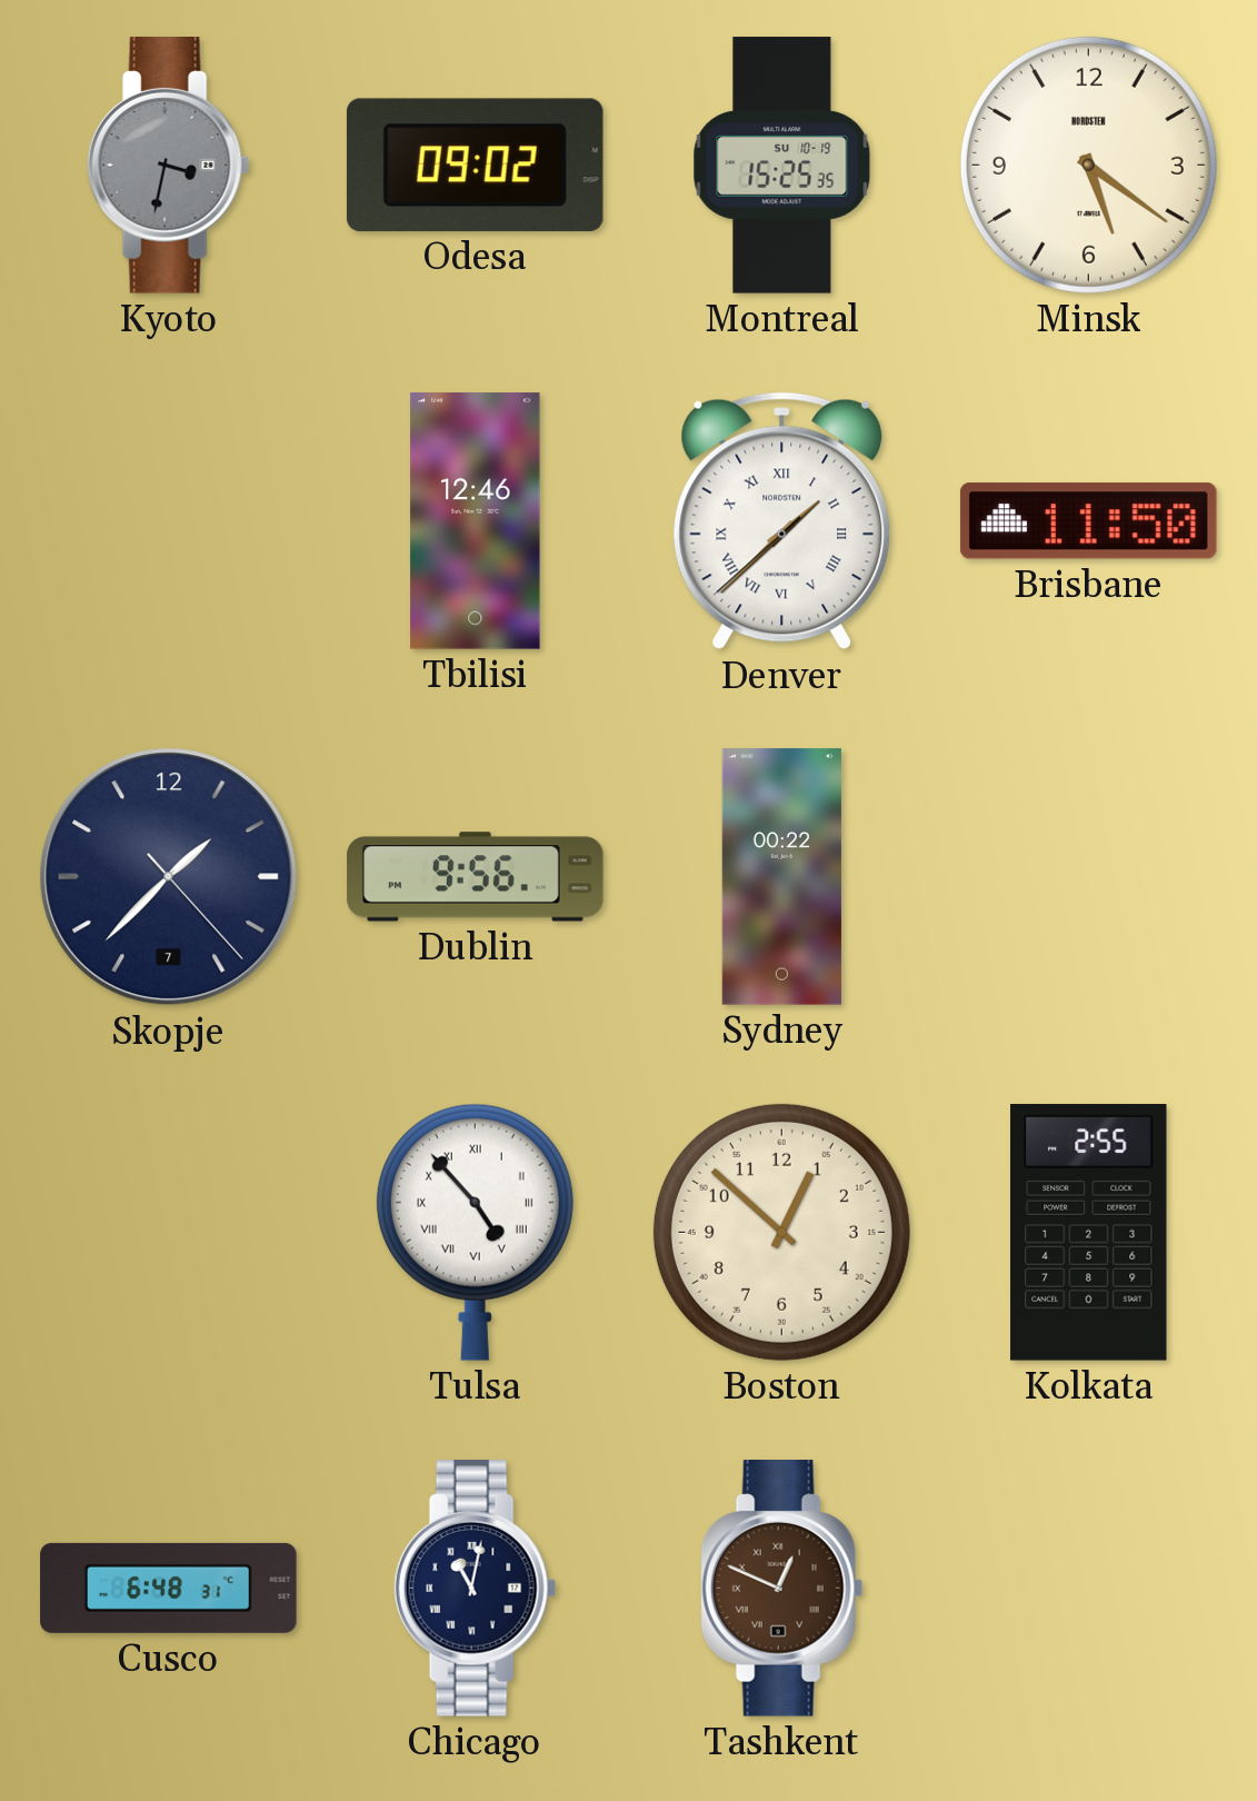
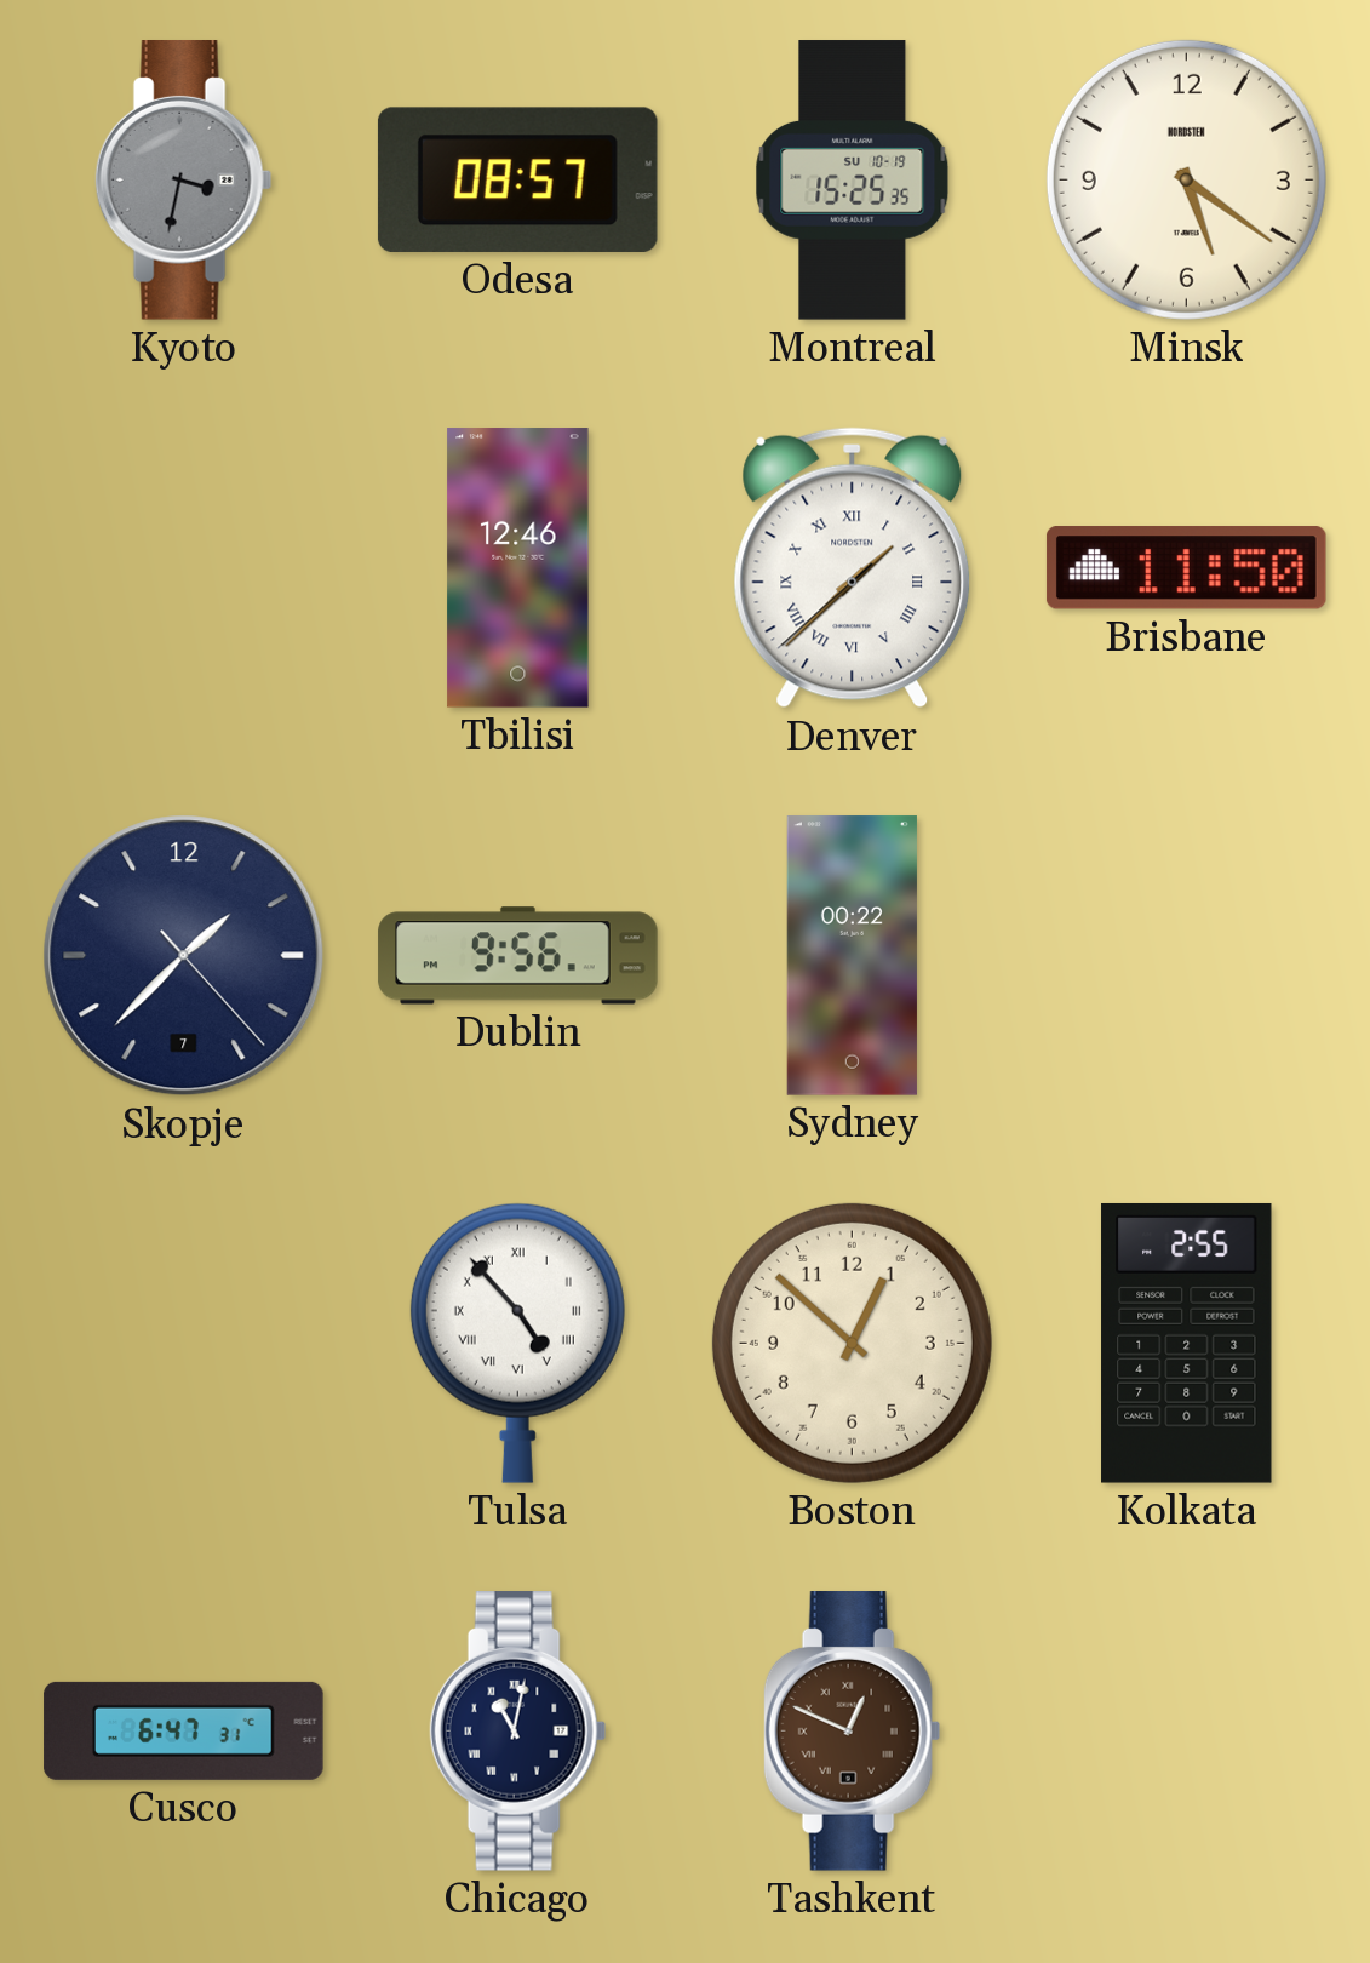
Odesa: 09:02 -> 08:57 (517, 179)
Cusco: 6:48 -> 6:47 (184, 1730)
